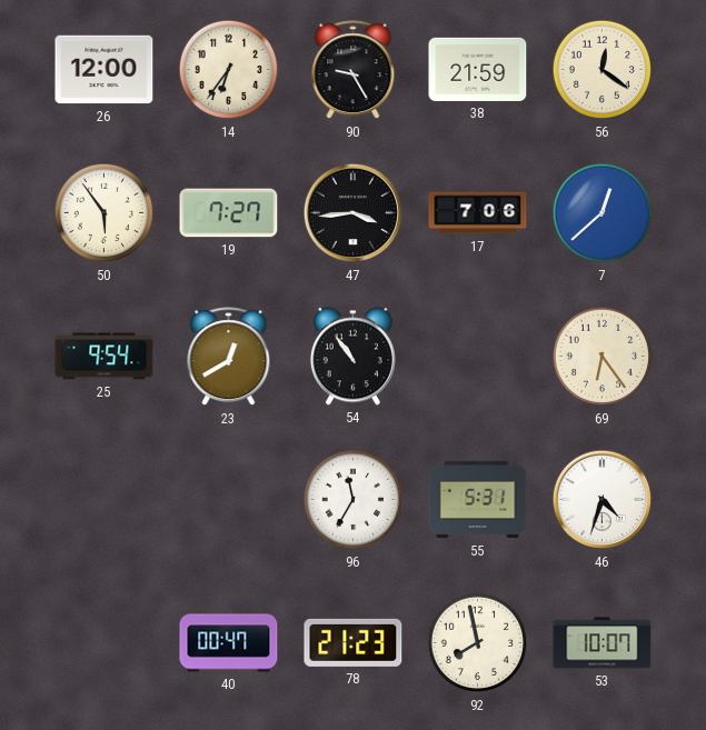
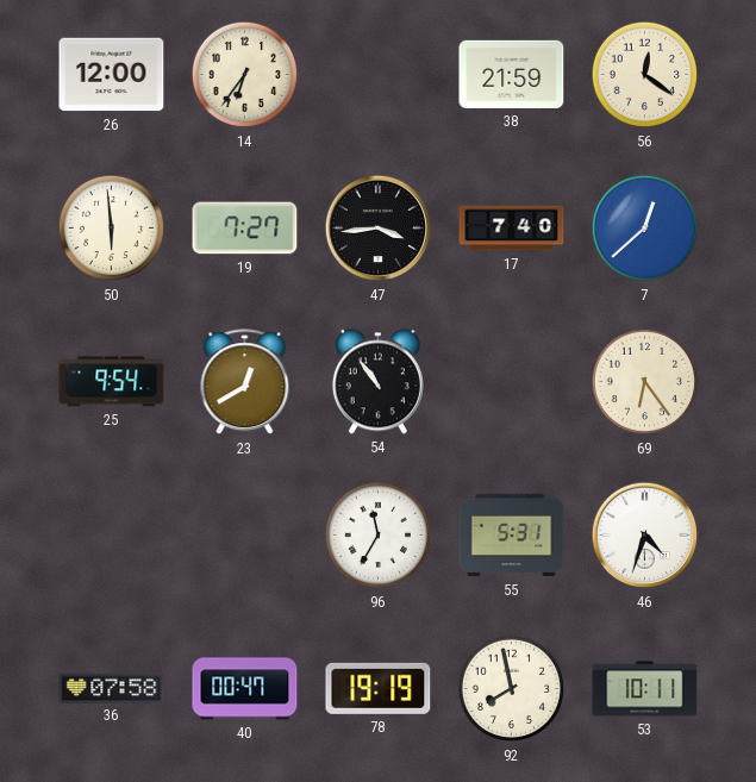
90: 9:25 -> none (354, 70)
50: 5:54 -> 5:59 (112, 229)
17: 7:06 -> 7:40 (512, 229)
36: none -> 07:58 (112, 688)
78: 21:23 -> 19:19 (379, 688)
53: 10:07 -> 10:11 (645, 689)
